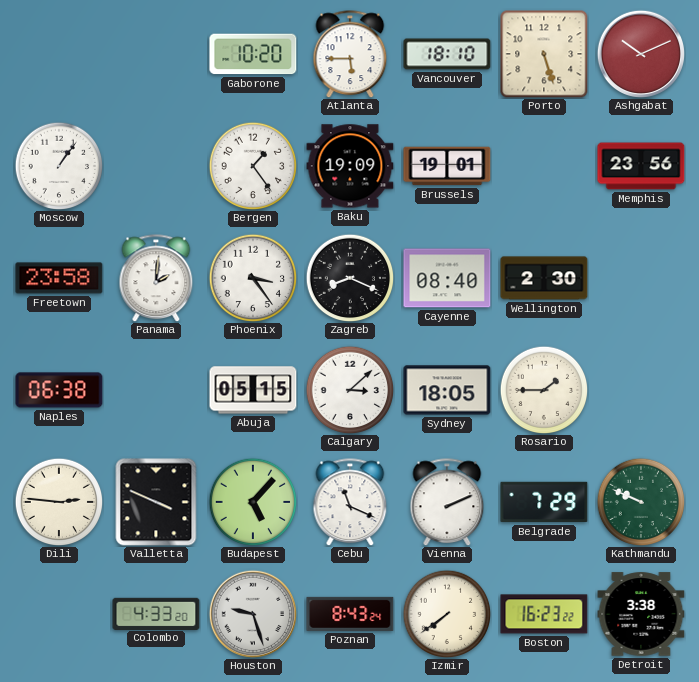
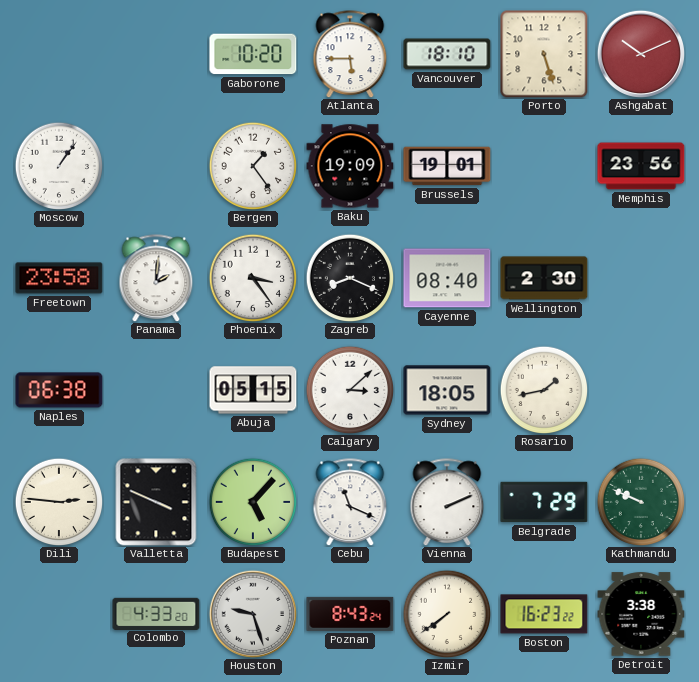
Rosario: 1:45 -> 1:43 (544, 390)
